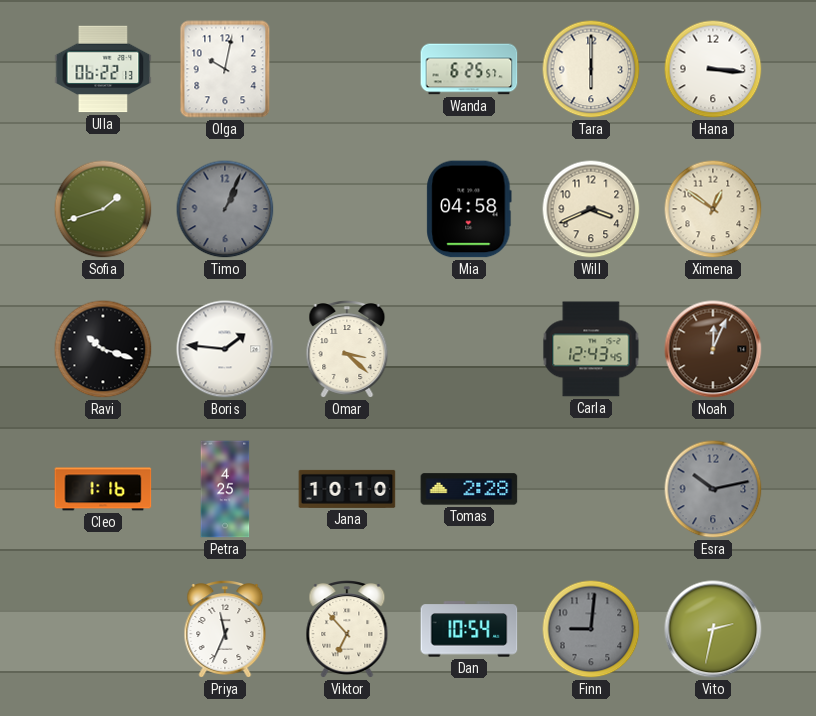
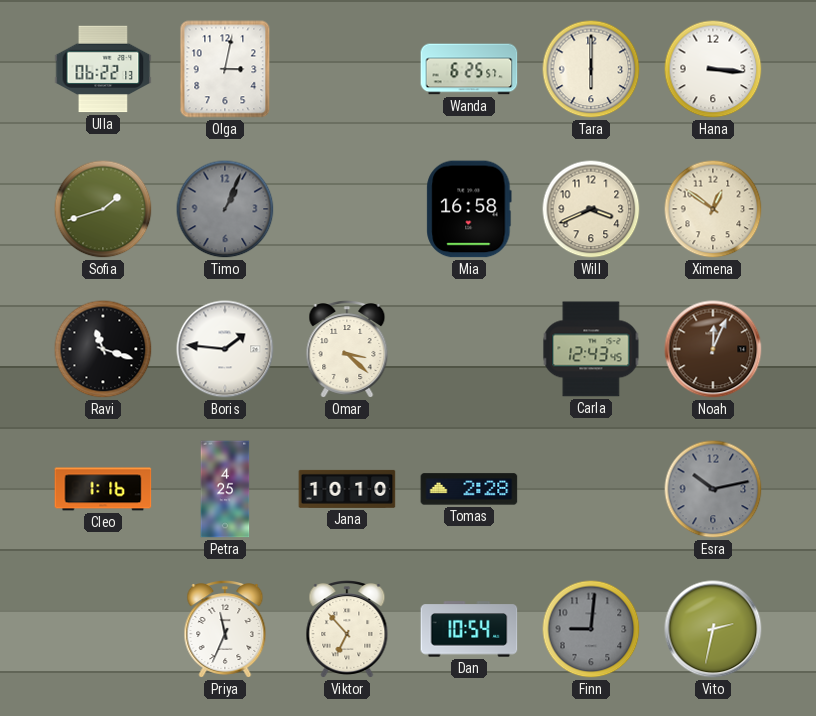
Olga: 10:02 -> 3:02 (225, 69)
Mia: 04:58 -> 16:58 (469, 209)
Ravi: 10:18 -> 11:18 (103, 349)
